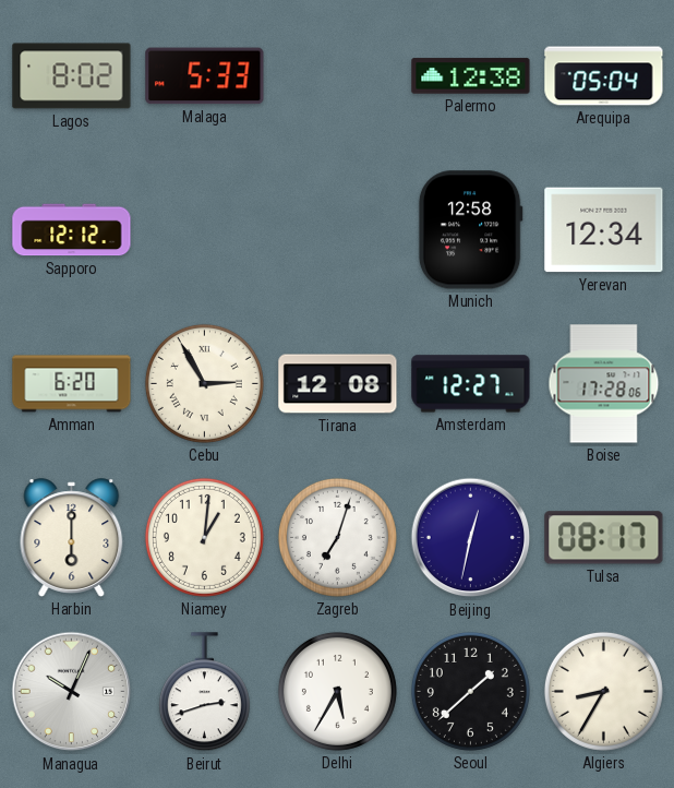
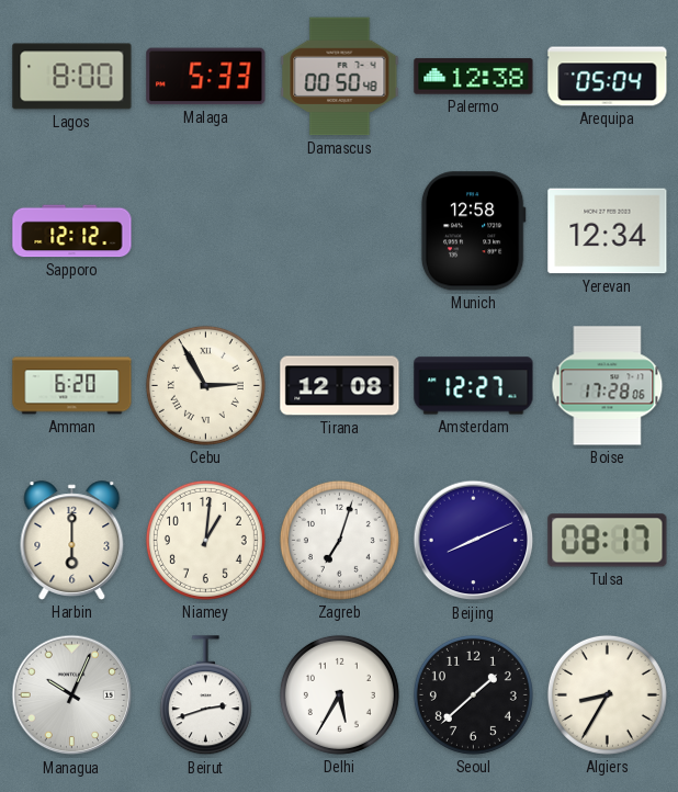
Lagos: 8:02 -> 8:00 (72, 77)
Damascus: none -> 00:50 (340, 77)
Beijing: 12:32 -> 8:11 (474, 541)
